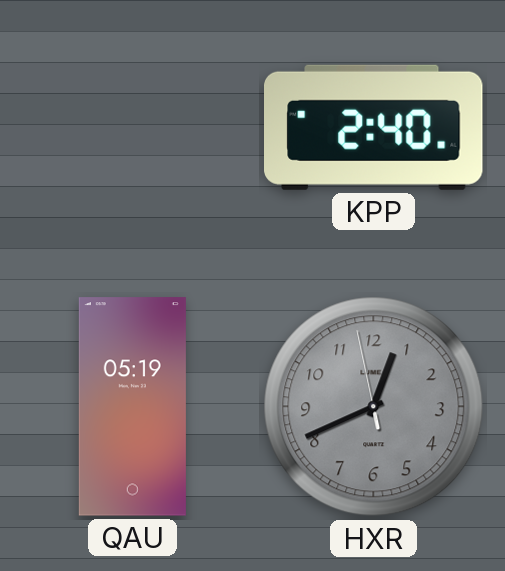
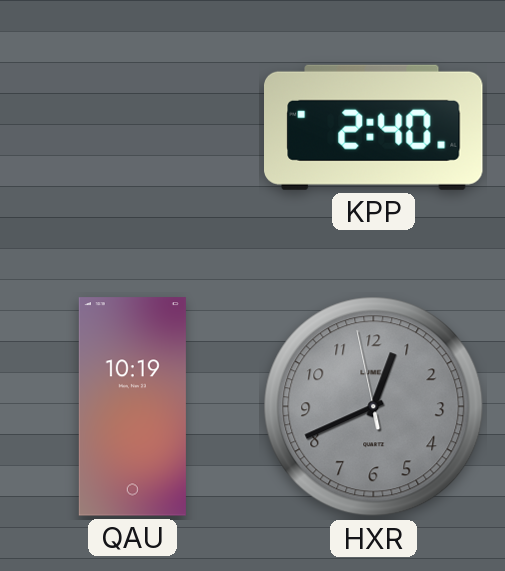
QAU: 05:19 -> 10:19 (132, 407)
